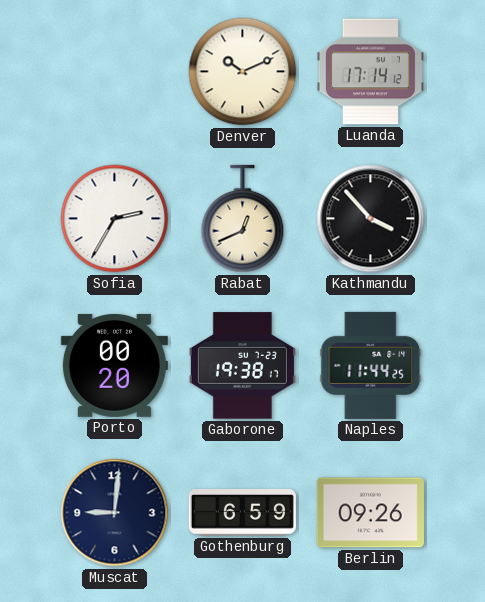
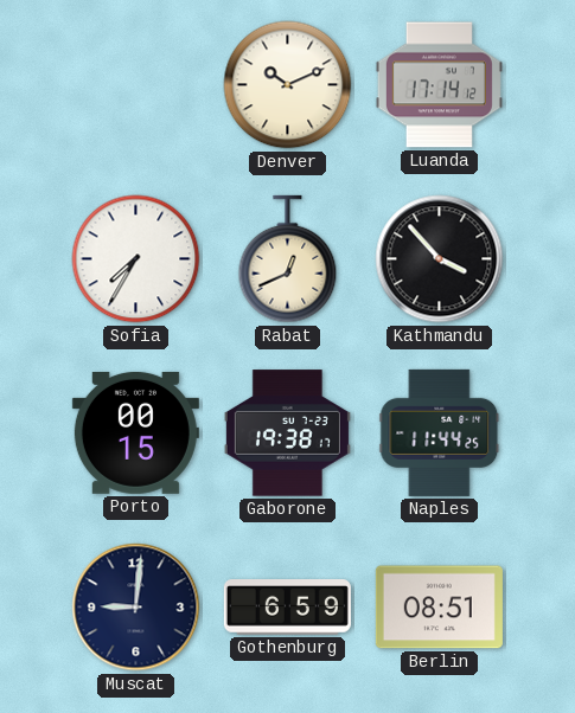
Sofia: 2:35 -> 7:35 (136, 259)
Porto: 00:20 -> 00:15 (135, 432)
Berlin: 09:26 -> 08:51 (439, 608)
